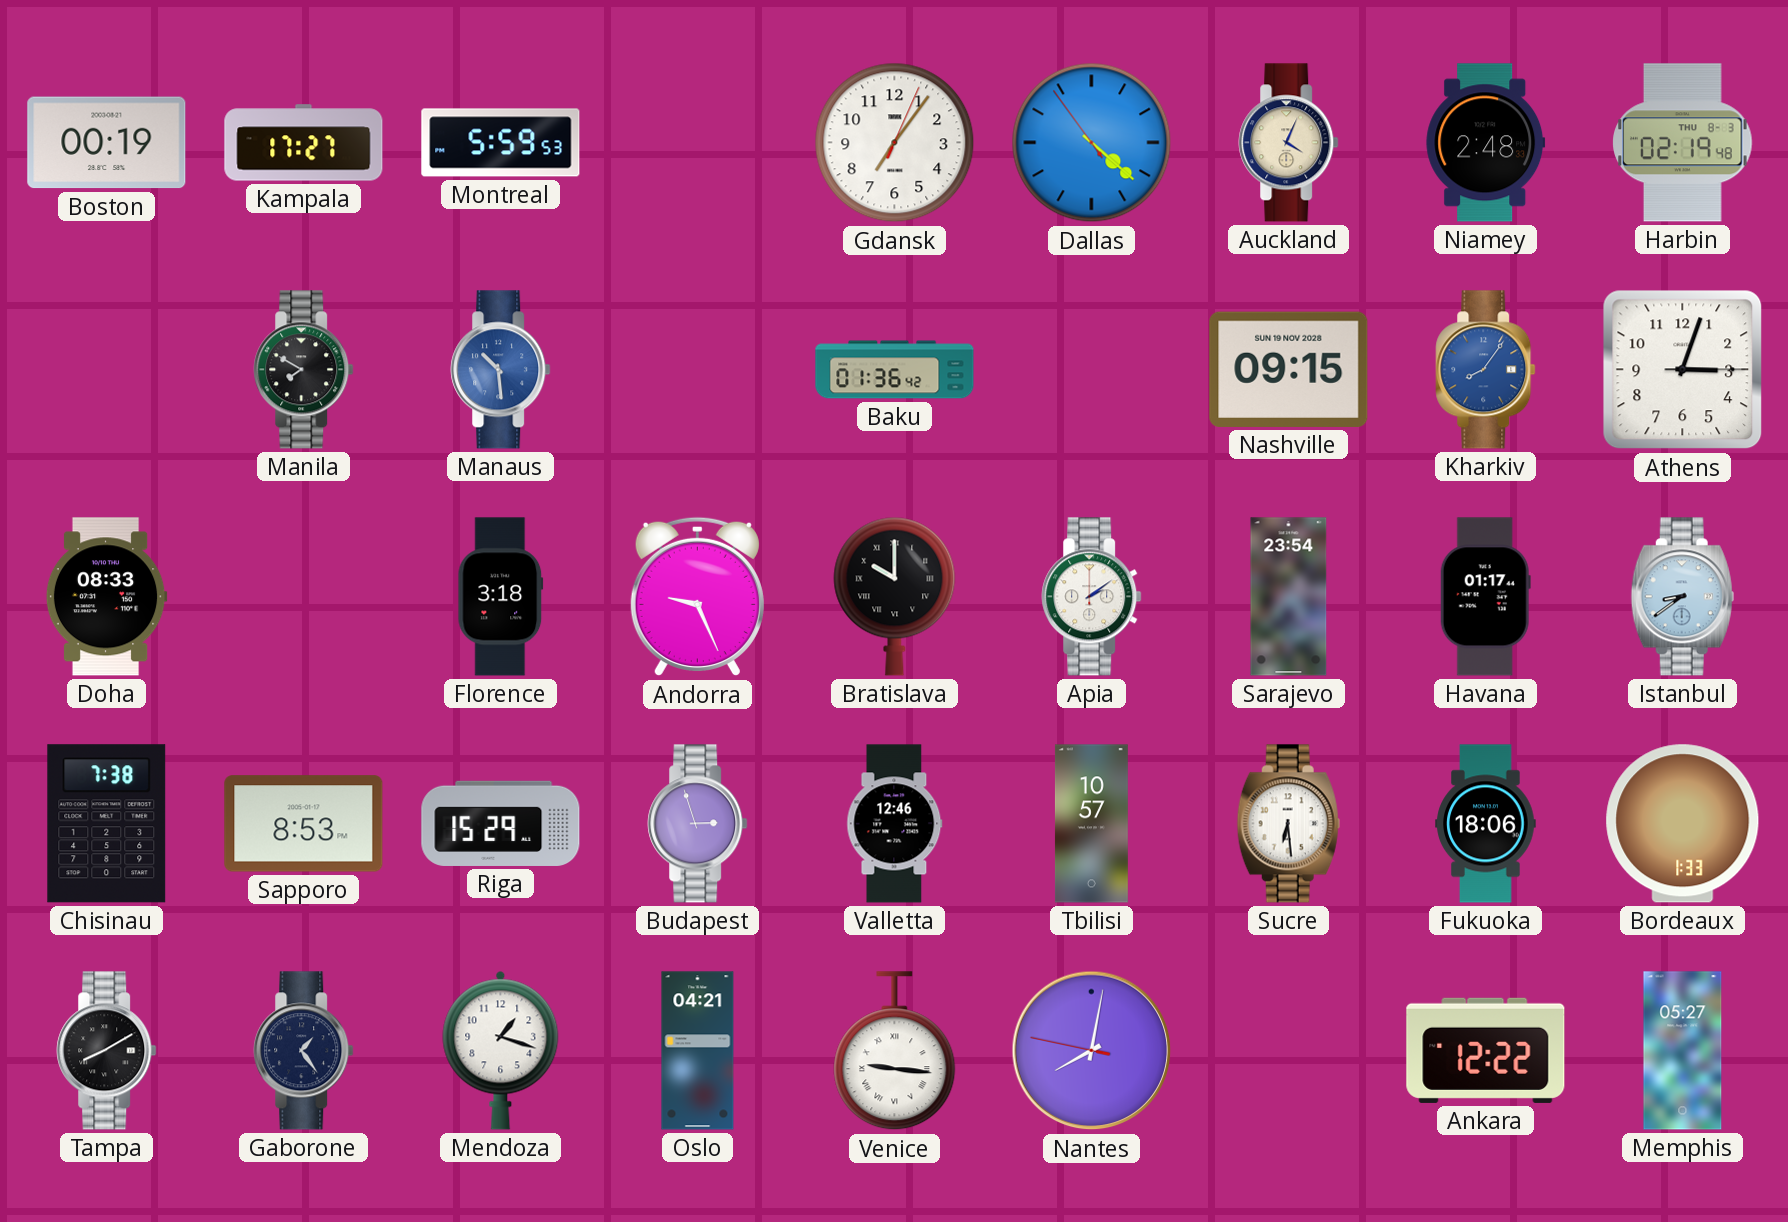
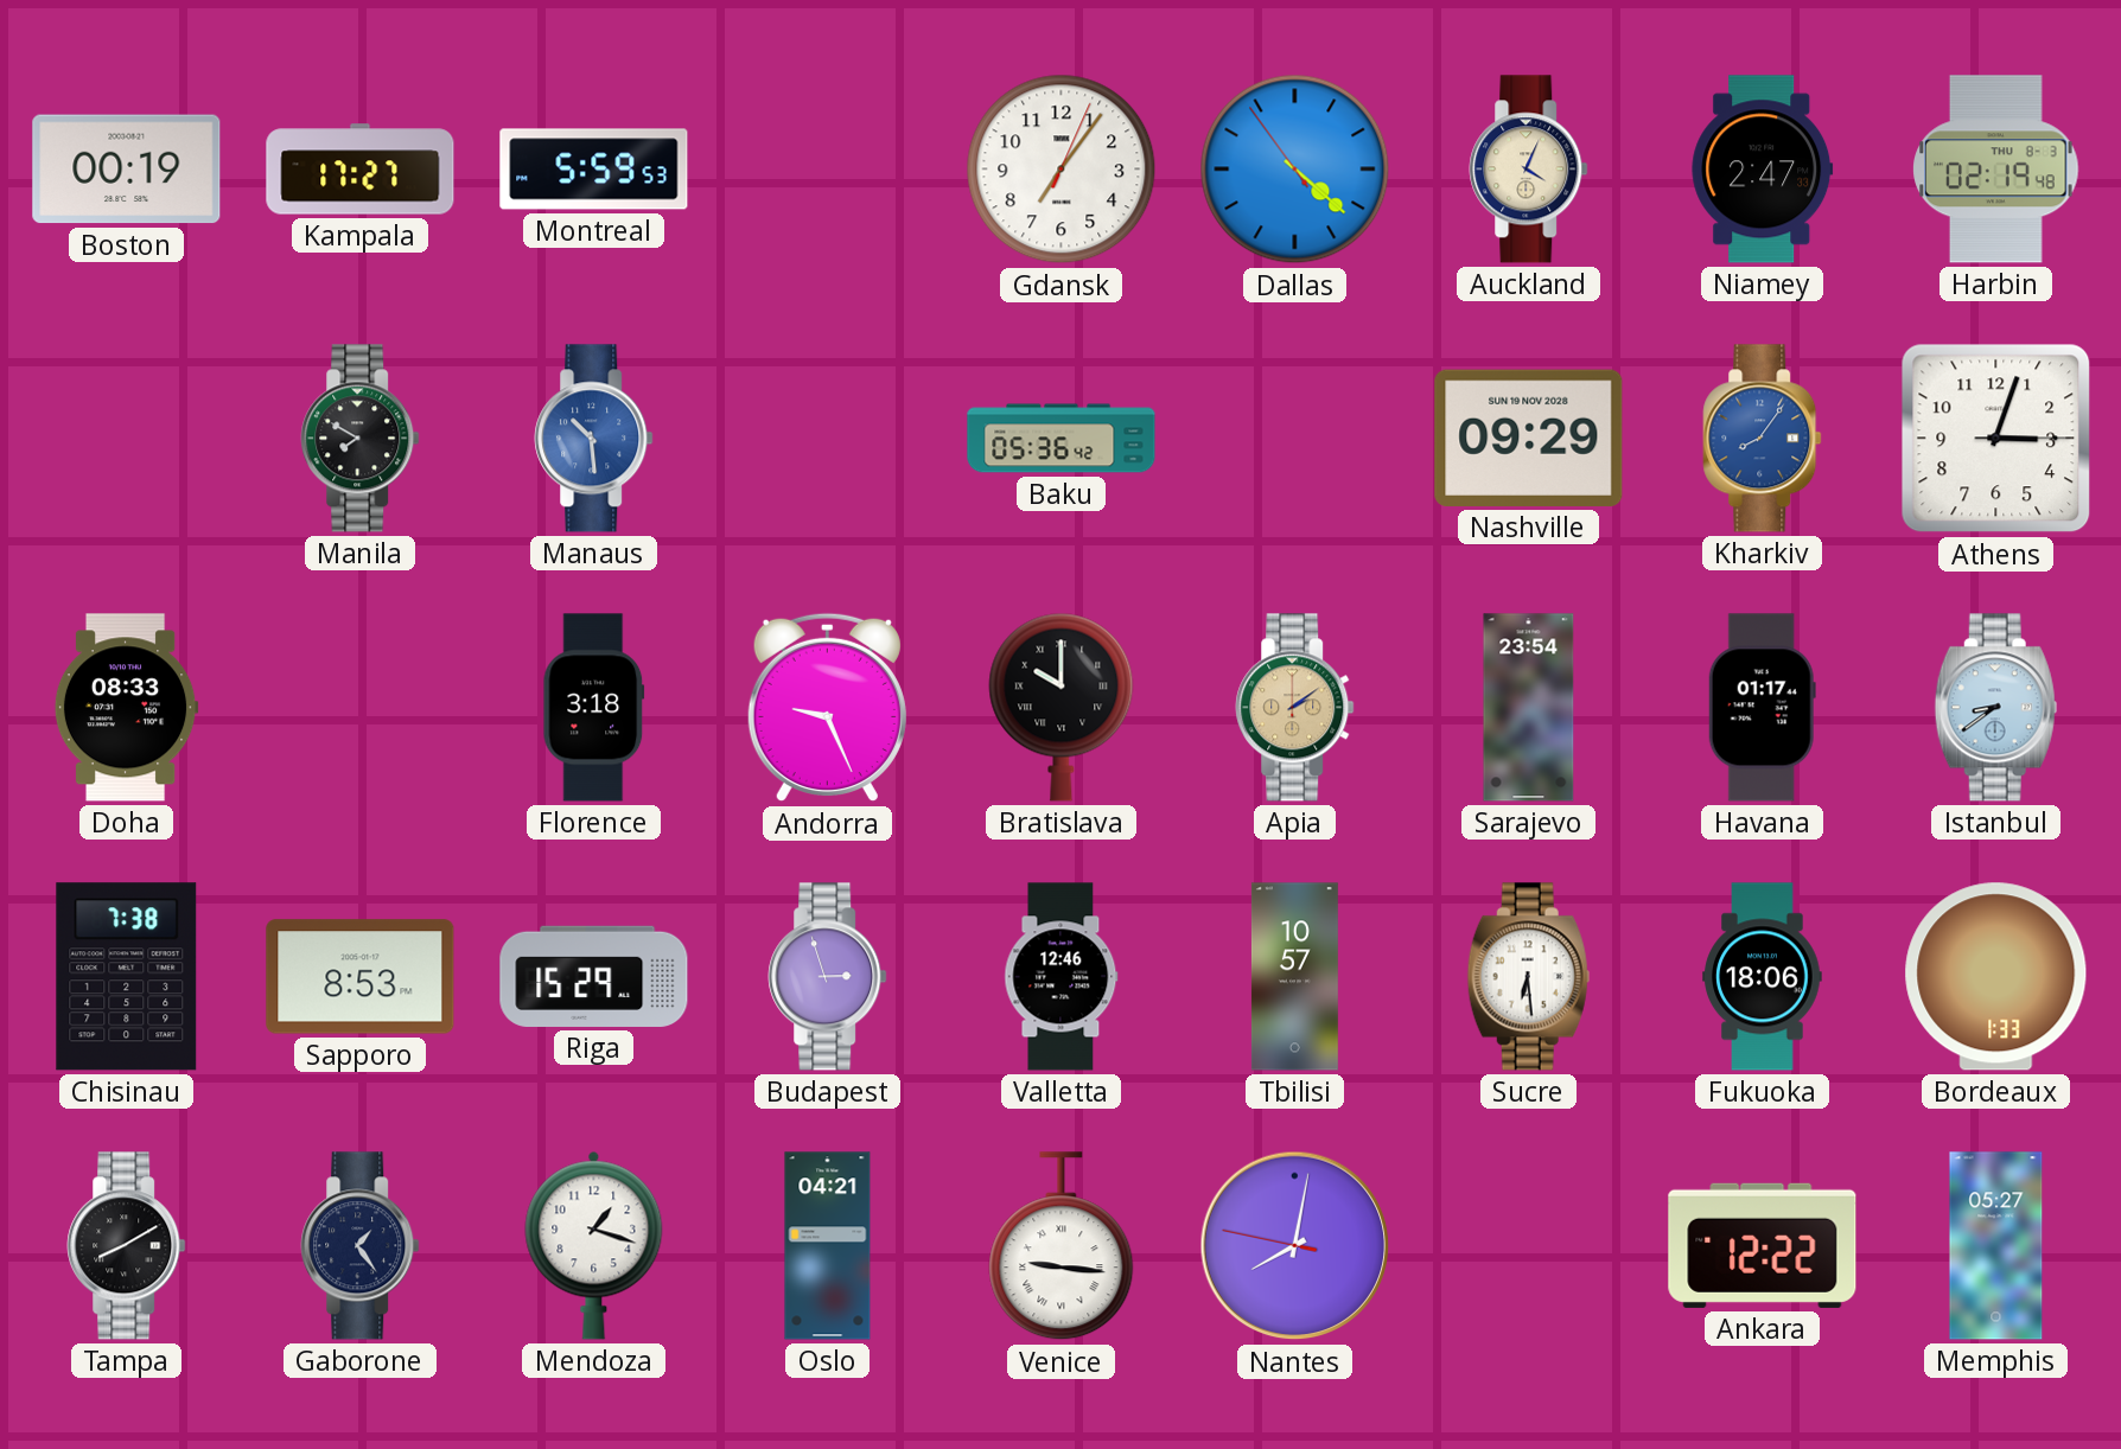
Niamey: 2:48 -> 2:47 (1763, 170)
Baku: 01:36 -> 05:36 (1062, 439)
Nashville: 09:15 -> 09:29 (1529, 438)
Apia dial: white -> champagne (1295, 708)
